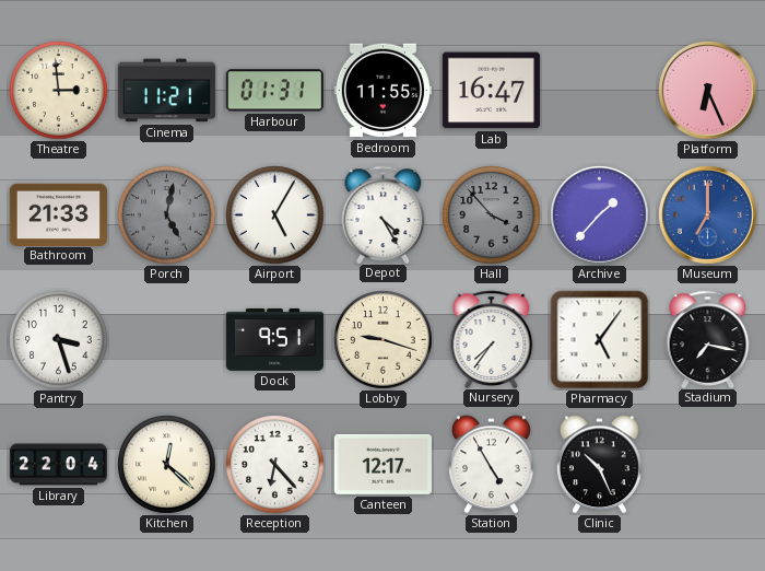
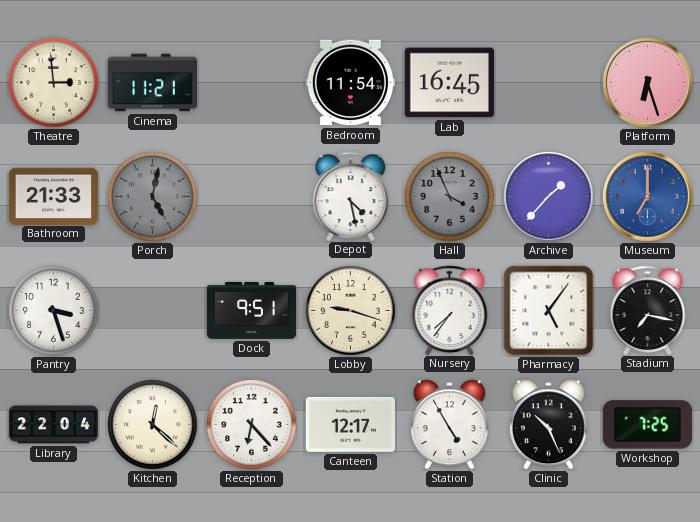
Harbour: 01:31 -> none (274, 91)
Bedroom: 11:55 -> 11:54 (350, 83)
Lab: 16:47 -> 16:45 (449, 83)
Platform: 6:26 -> 6:27 (648, 83)
Airport: 5:05 -> none (275, 215)
Depot: 4:25 -> 4:28 (351, 196)
Hall: 3:53 -> 3:56 (450, 197)
Workshop: none -> 7:25 (647, 425)
